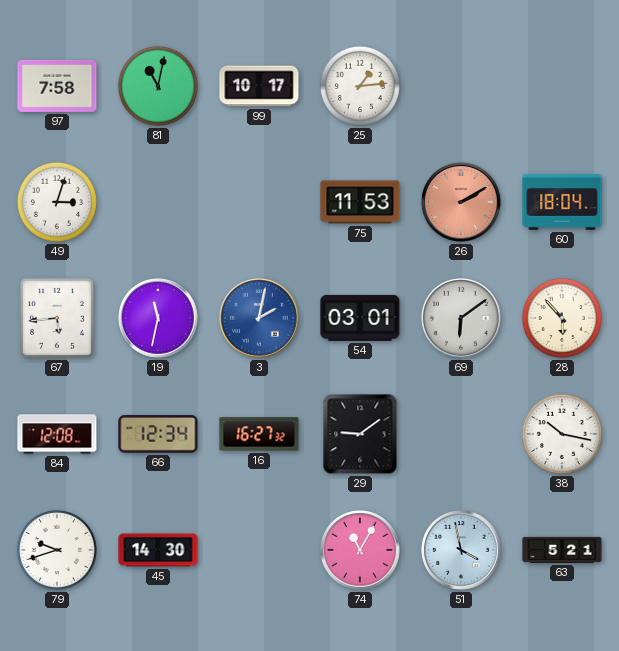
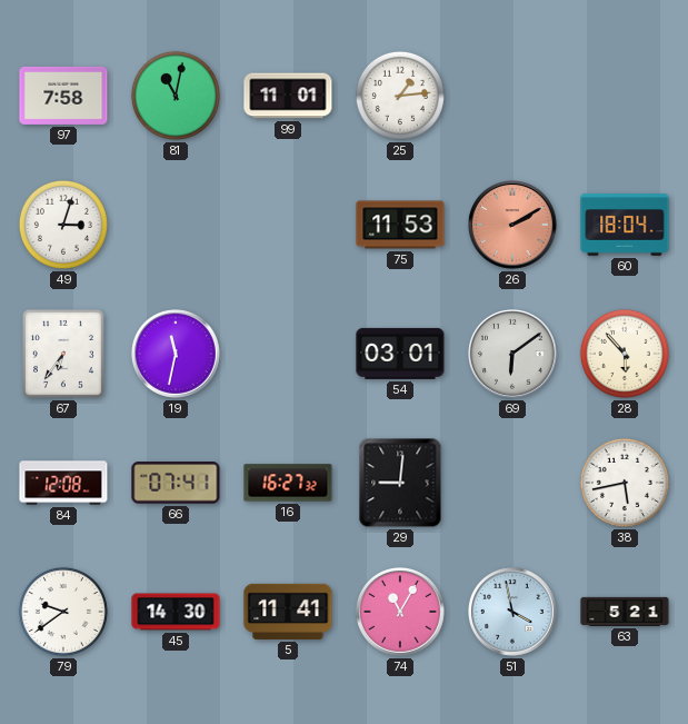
99: 10:17 -> 11:01 (288, 96)
67: 5:44 -> 6:36 (63, 354)
3: 2:02 -> none (260, 319)
66: 12:34 -> 07:41 (176, 483)
29: 9:09 -> 9:01 (400, 483)
38: 10:17 -> 5:43 (625, 483)
79: 9:42 -> 9:39 (63, 612)
5: none -> 11:41 (288, 612)
